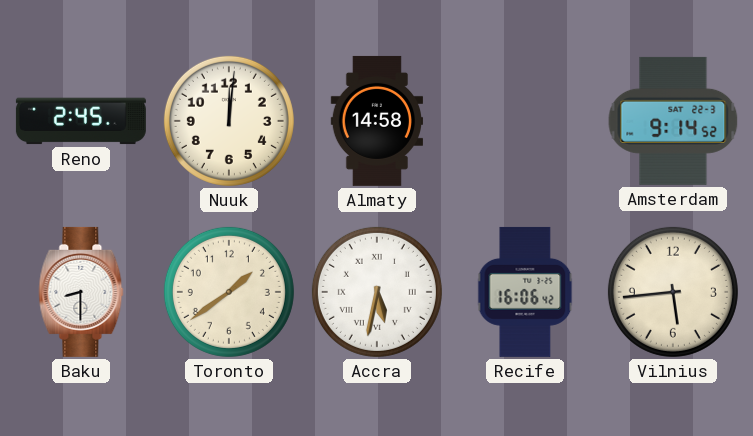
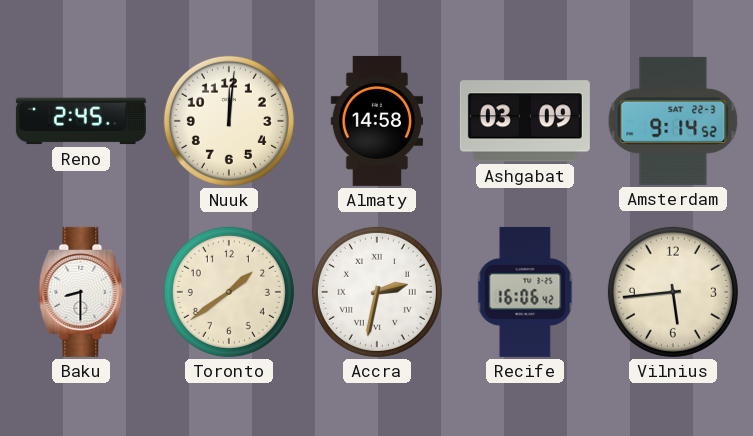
Ashgabat: none -> 03:09 (525, 121)
Accra: 5:32 -> 2:32 (377, 292)
